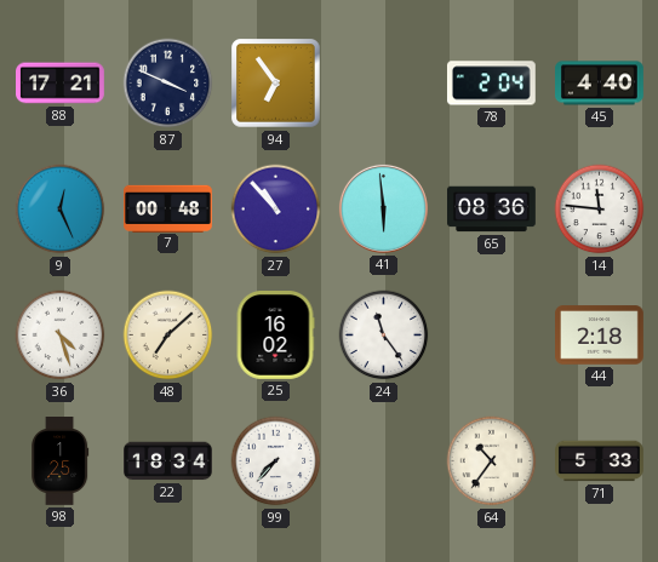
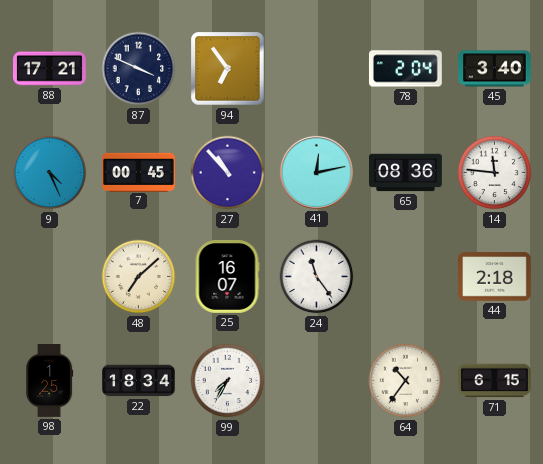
45: 4:40 -> 3:40 (495, 69)
9: 12:26 -> 4:26 (50, 173)
7: 00:48 -> 00:45 (139, 172)
41: 5:59 -> 12:13 (316, 172)
36: 4:27 -> none (61, 336)
25: 16:02 -> 16:07 (227, 277)
99: 7:37 -> 7:35 (228, 381)
71: 5:33 -> 6:15 (495, 381)
